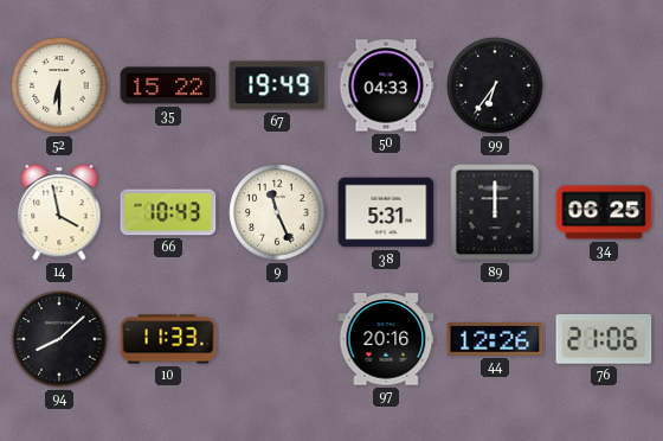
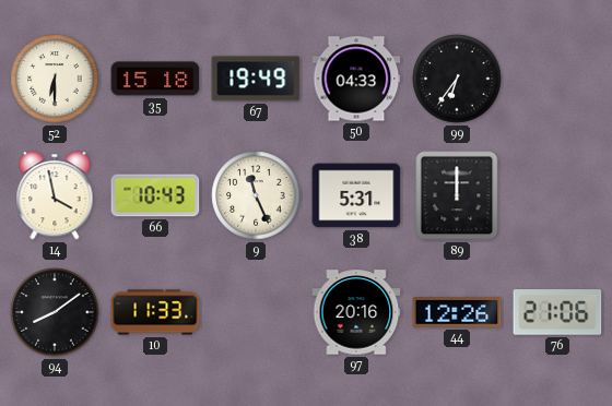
35: 15:22 -> 15:18 (155, 79)
34: 06:25 -> none (604, 212)
94: 8:08 -> 8:09 (55, 312)
